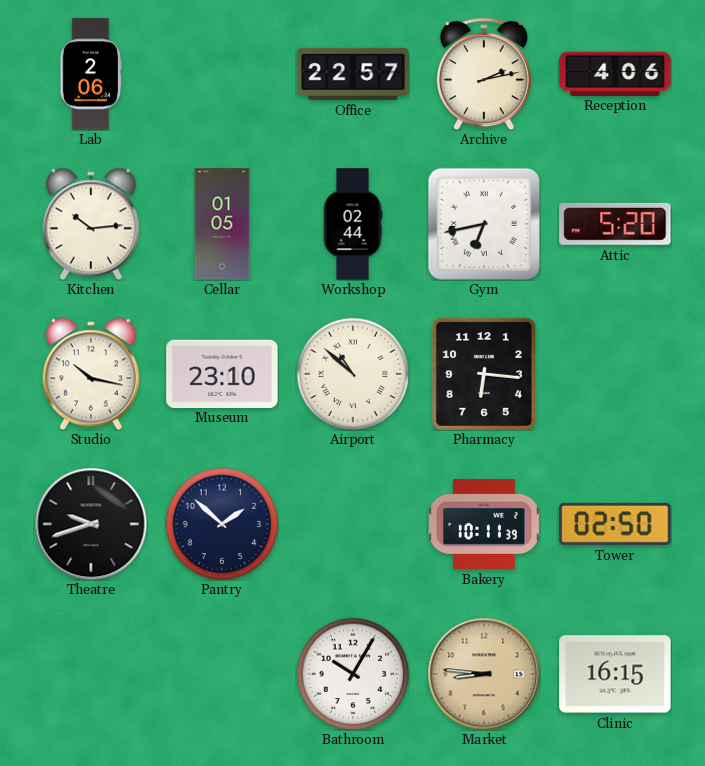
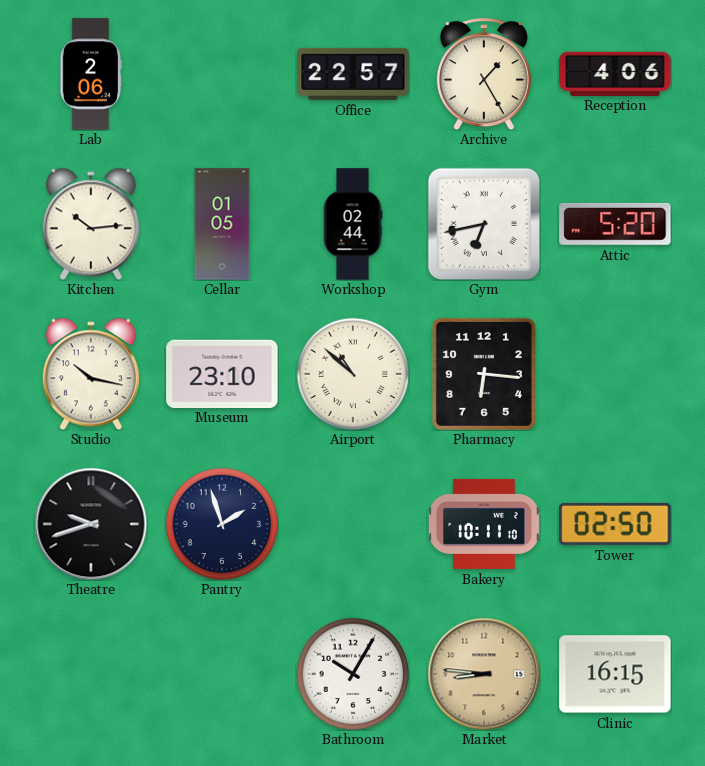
Archive: 2:13 -> 1:25 (484, 74)
Pantry: 1:52 -> 1:57 (222, 524)
Bakery: 10:11:39 -> 10:11:10 (484, 524)
